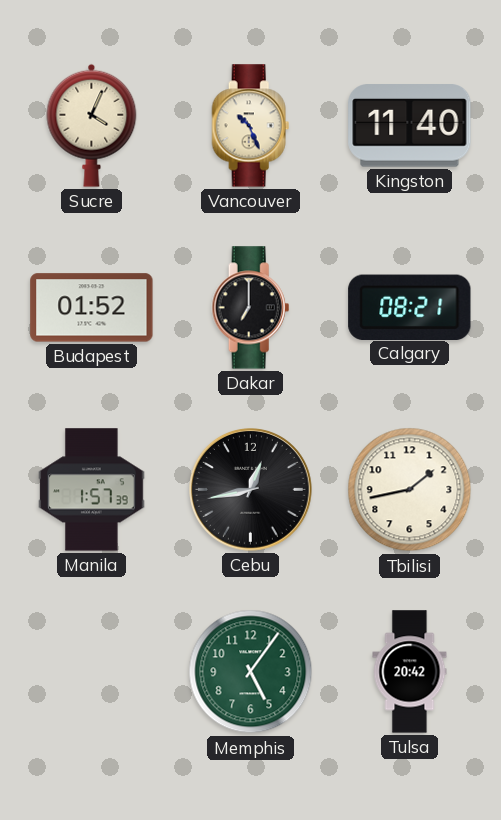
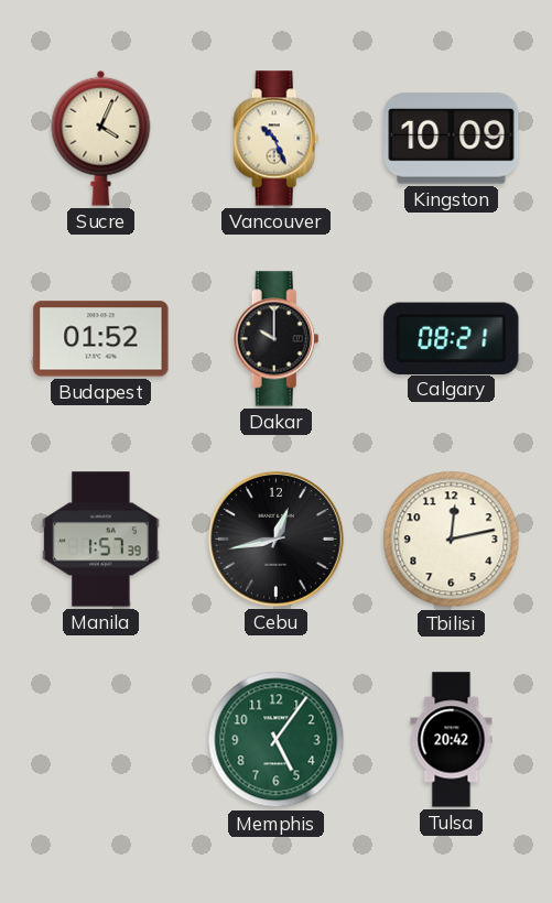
Kingston: 11:40 -> 10:09 (452, 139)
Dakar: 7:00 -> 10:00 (277, 339)
Tbilisi: 1:43 -> 12:13 (452, 540)
